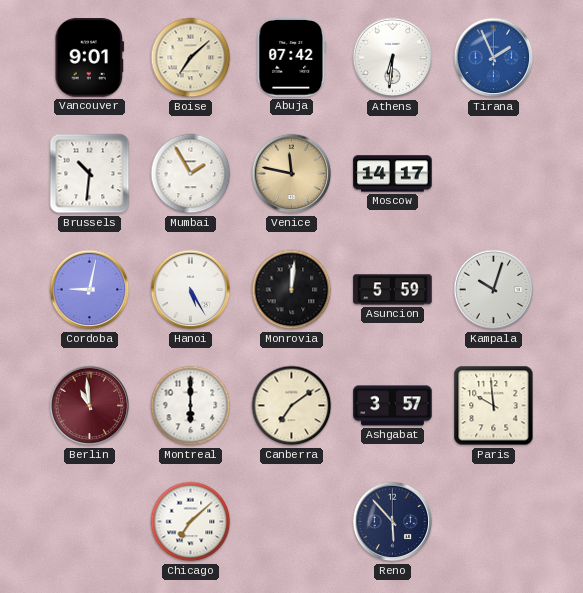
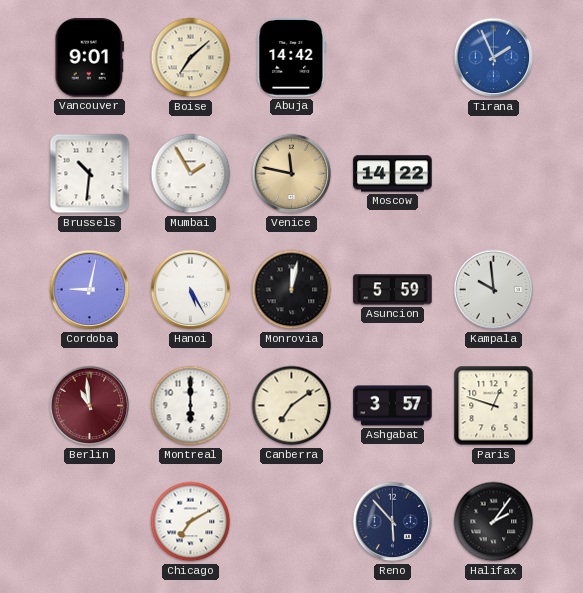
Abuja: 07:42 -> 14:42 (292, 58)
Athens: 6:31 -> none (393, 58)
Moscow: 14:17 -> 14:22 (393, 174)
Monrovia: 12:01 -> 12:02 (292, 290)
Kampala: 10:03 -> 9:59 (494, 290)
Paris: 9:59 -> 12:48 (494, 406)
Chicago: 7:08 -> 7:10 (191, 522)
Halifax: none -> 2:06 (494, 522)
